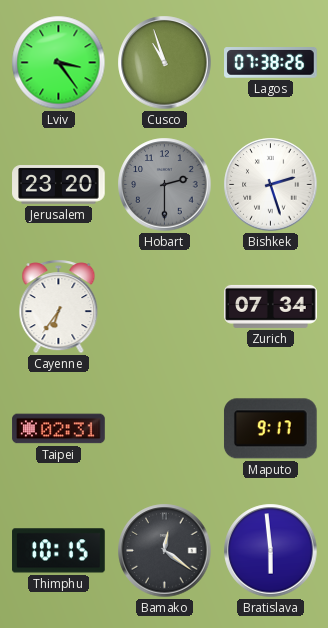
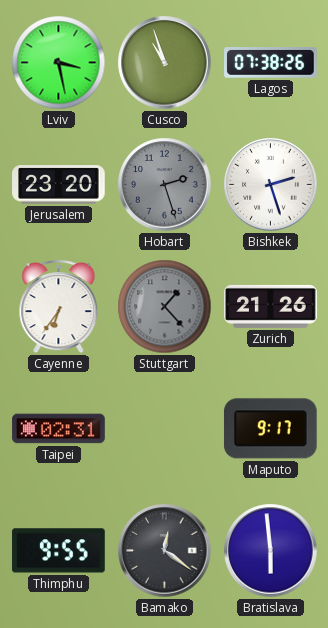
Lviv: 3:24 -> 3:28 (59, 63)
Hobart: 2:30 -> 2:27 (165, 185)
Stuttgart: none -> 1:23 (165, 307)
Zurich: 07:34 -> 21:26 (271, 306)
Thimphu: 10:15 -> 9:55 (59, 551)
